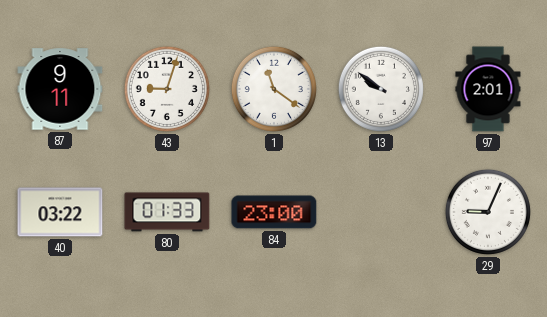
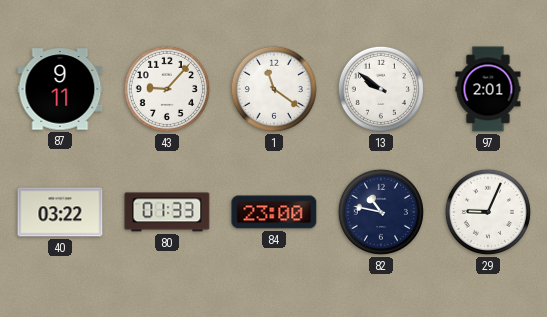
43: 9:03 -> 9:07 (167, 89)
82: none -> 10:47 (381, 212)
